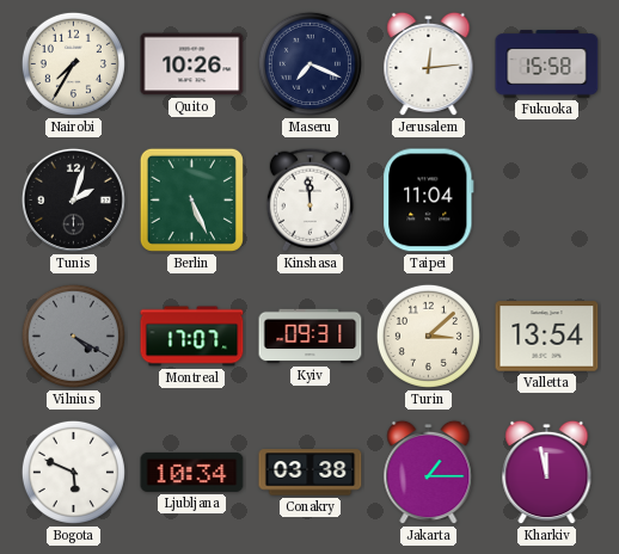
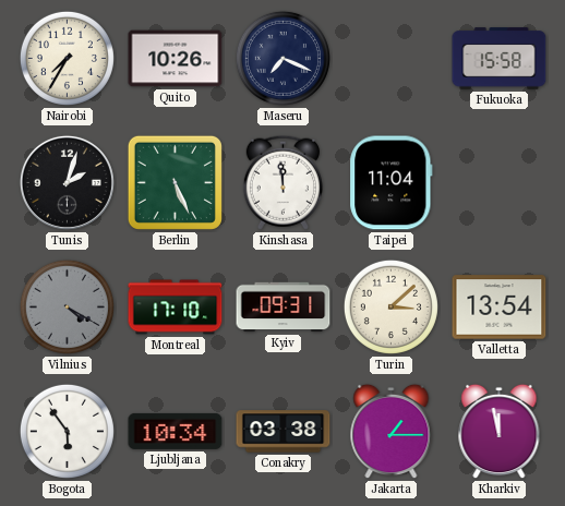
Jerusalem: 12:14 -> none (429, 64)
Montreal: 17:07 -> 17:10 (176, 308)
Bogota: 5:49 -> 5:54 (67, 431)
